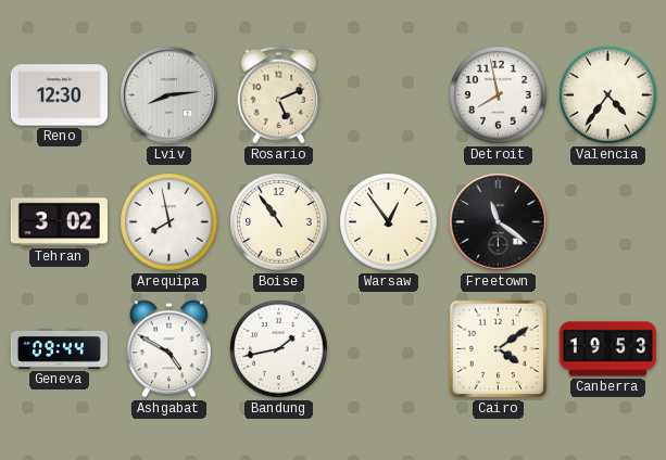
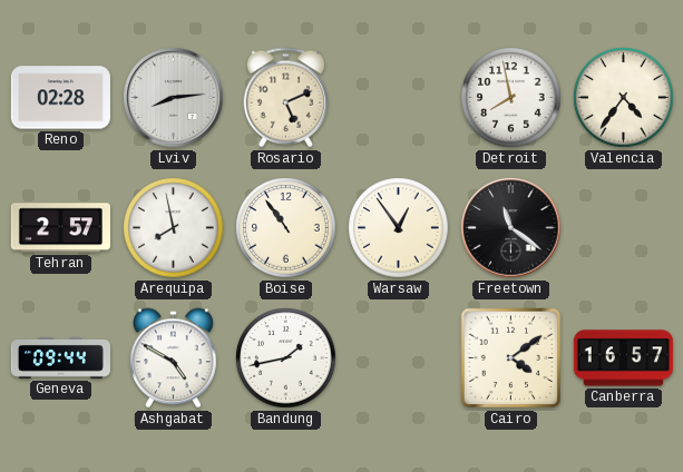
Reno: 12:30 -> 02:28 (60, 98)
Tehran: 3:02 -> 2:57 (60, 228)
Canberra: 19:53 -> 16:57 (623, 358)
